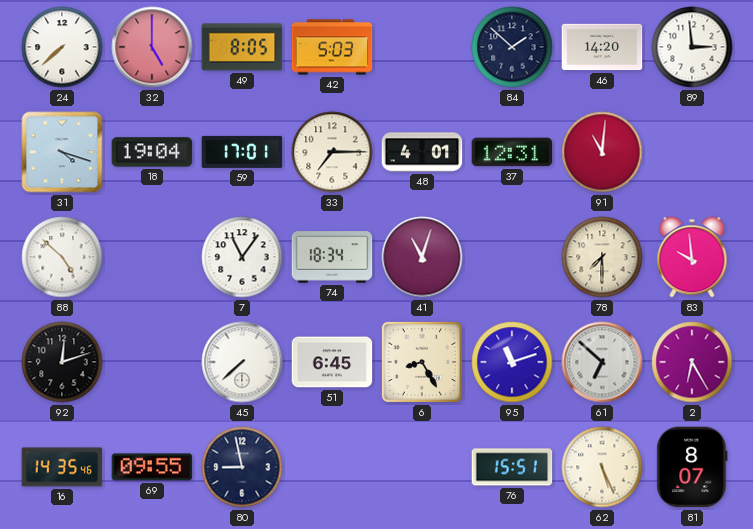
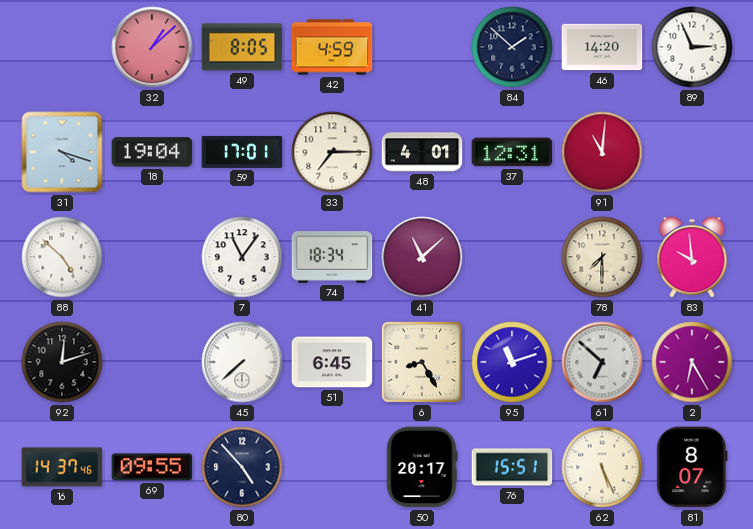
24: 7:38 -> none (62, 47)
32: 5:00 -> 1:08 (152, 47)
42: 5:03 -> 4:59 (332, 47)
89: 2:59 -> 2:56 (692, 47)
41: 11:03 -> 11:08 (422, 257)
16: 14:35 -> 14:37 (62, 467)
80: 8:58 -> 4:53 (242, 467)
50: none -> 20:17 (422, 467)
